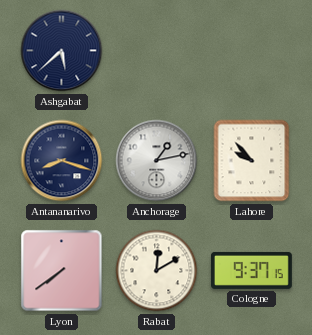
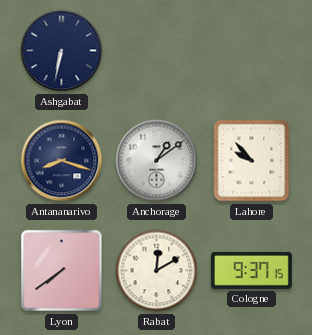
Ashgabat: 5:38 -> 6:32 (62, 51)
Anchorage: 1:13 -> 1:09 (157, 161)
